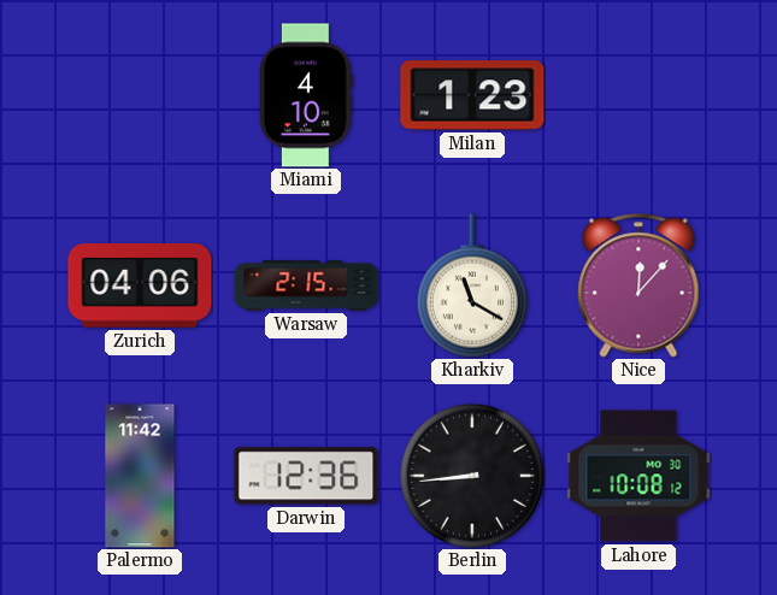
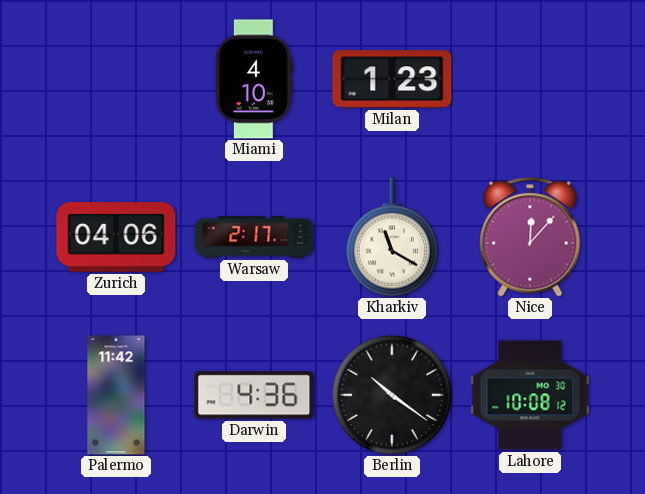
Warsaw: 2:15 -> 2:17 (254, 237)
Darwin: 12:36 -> 4:36 (254, 395)
Berlin: 8:44 -> 10:21 (392, 395)
